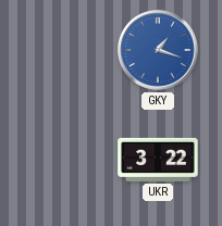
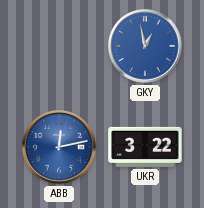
GKY: 1:18 -> 12:58 (146, 47)
ABB: none -> 12:13 (60, 148)
